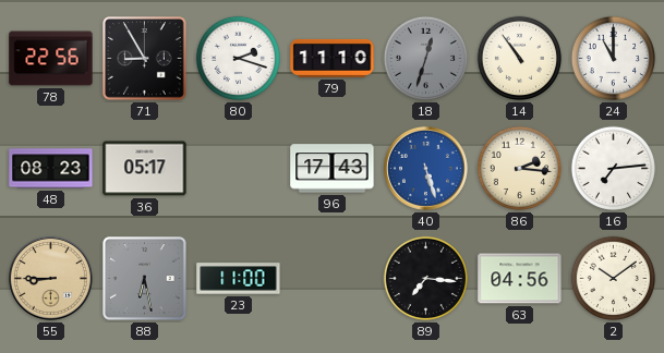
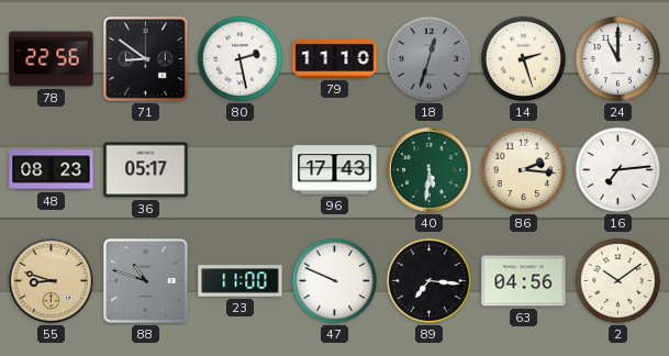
71: 8:55 -> 8:51 (146, 59)
80: 2:18 -> 2:28 (241, 59)
14: 10:54 -> 2:27 (524, 59)
40: 5:27 -> 5:31 (428, 169)
40 dial: blue -> green (428, 169)
55: 8:45 -> 8:48 (51, 280)
88: 6:28 -> 10:48 (146, 281)
47: none -> 9:49 (335, 281)
